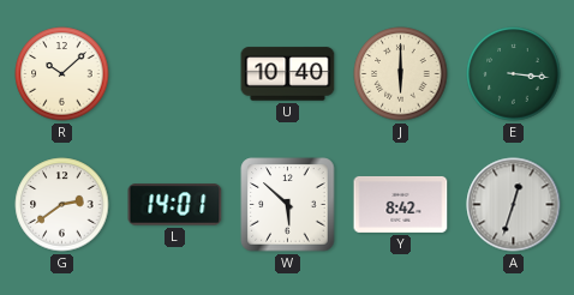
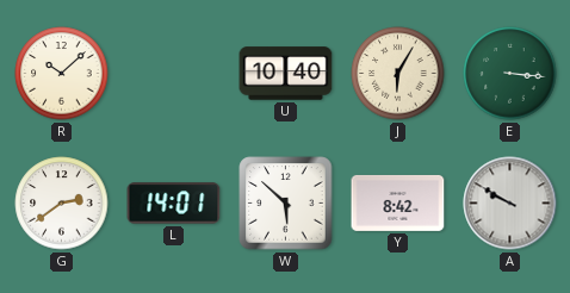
J: 6:00 -> 6:05 (398, 74)
A: 12:33 -> 9:50 (510, 204)
